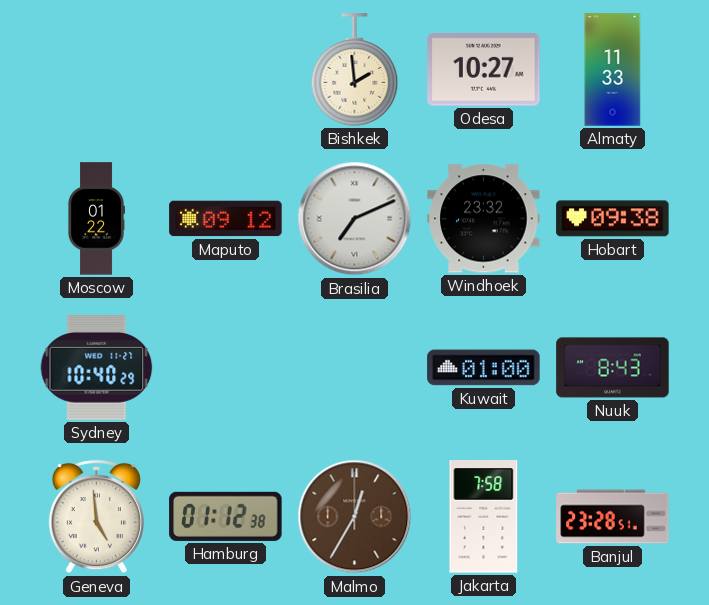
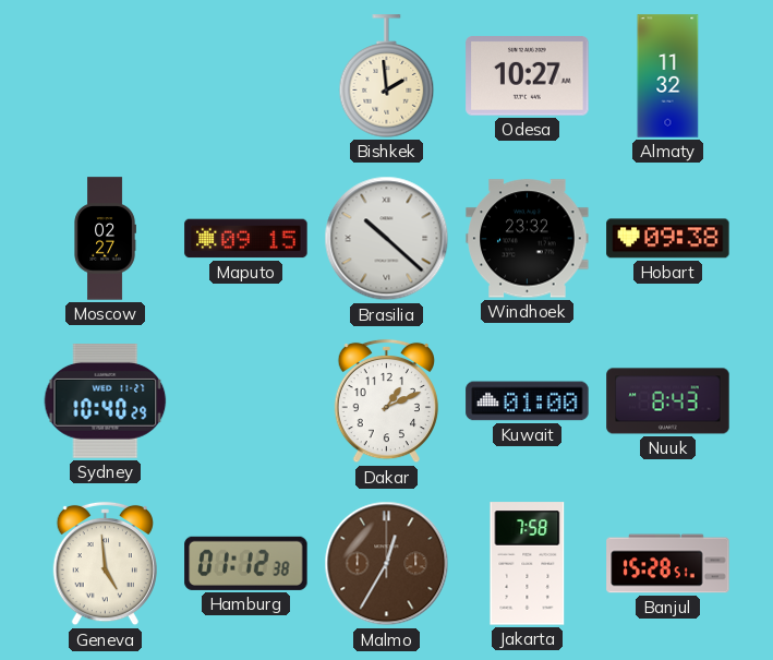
Almaty: 11:33 -> 11:32 (668, 76)
Moscow: 01:22 -> 02:27 (105, 239)
Maputo: 09:12 -> 09:15 (246, 239)
Brasilia: 7:11 -> 10:22 (387, 239)
Dakar: none -> 1:11 (386, 401)
Banjul: 23:28 -> 15:28 (668, 564)
